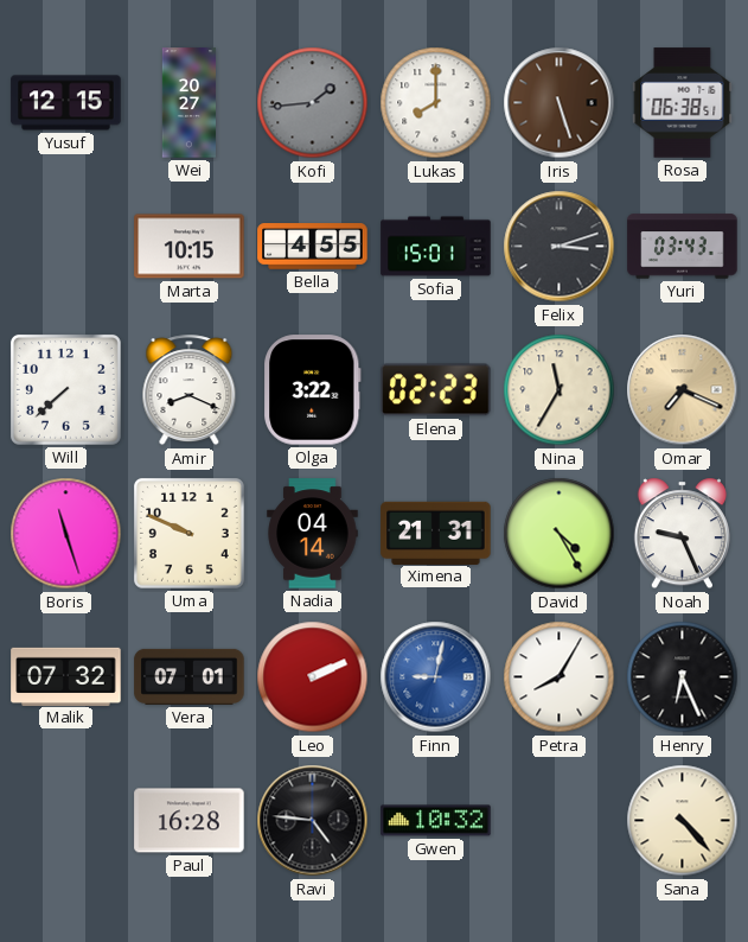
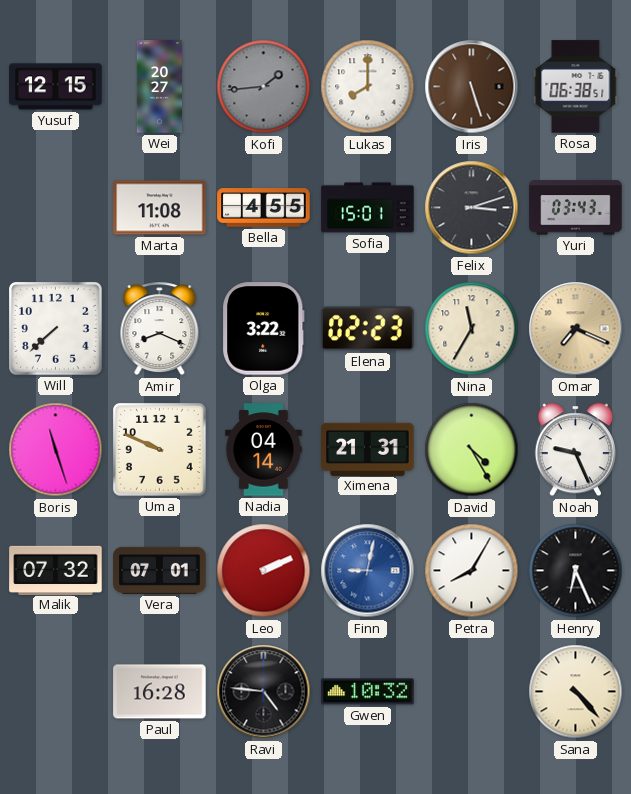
Marta: 10:15 -> 11:08 (160, 208)
